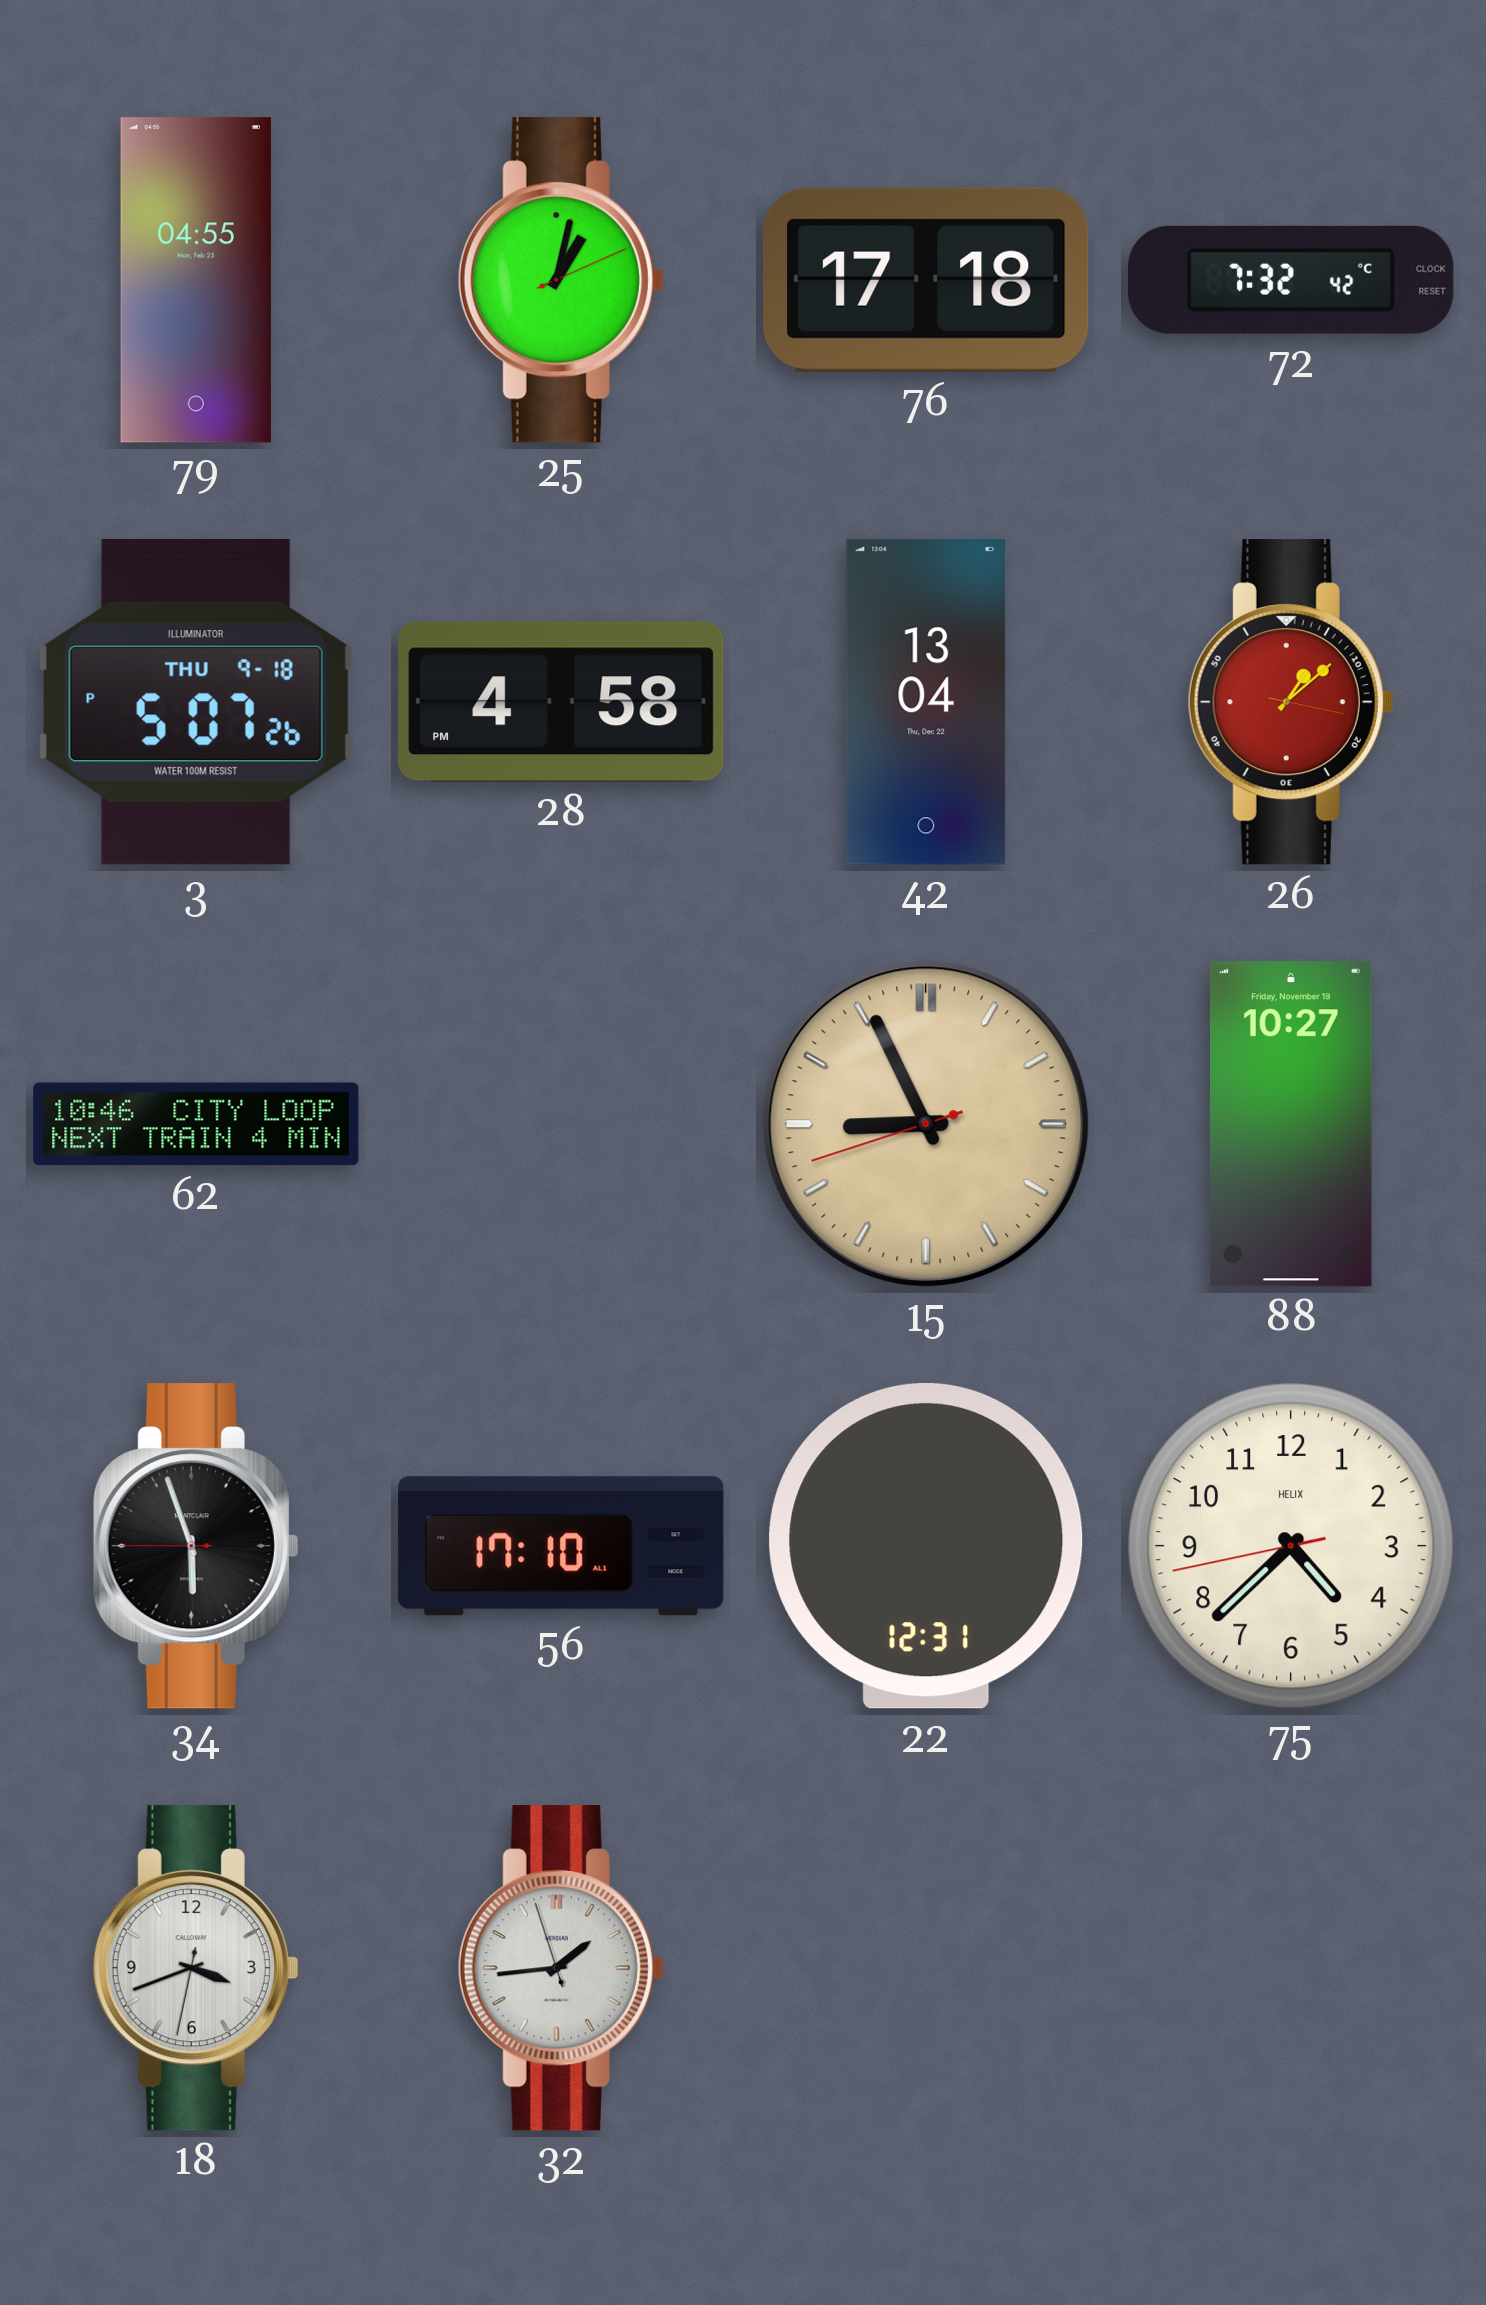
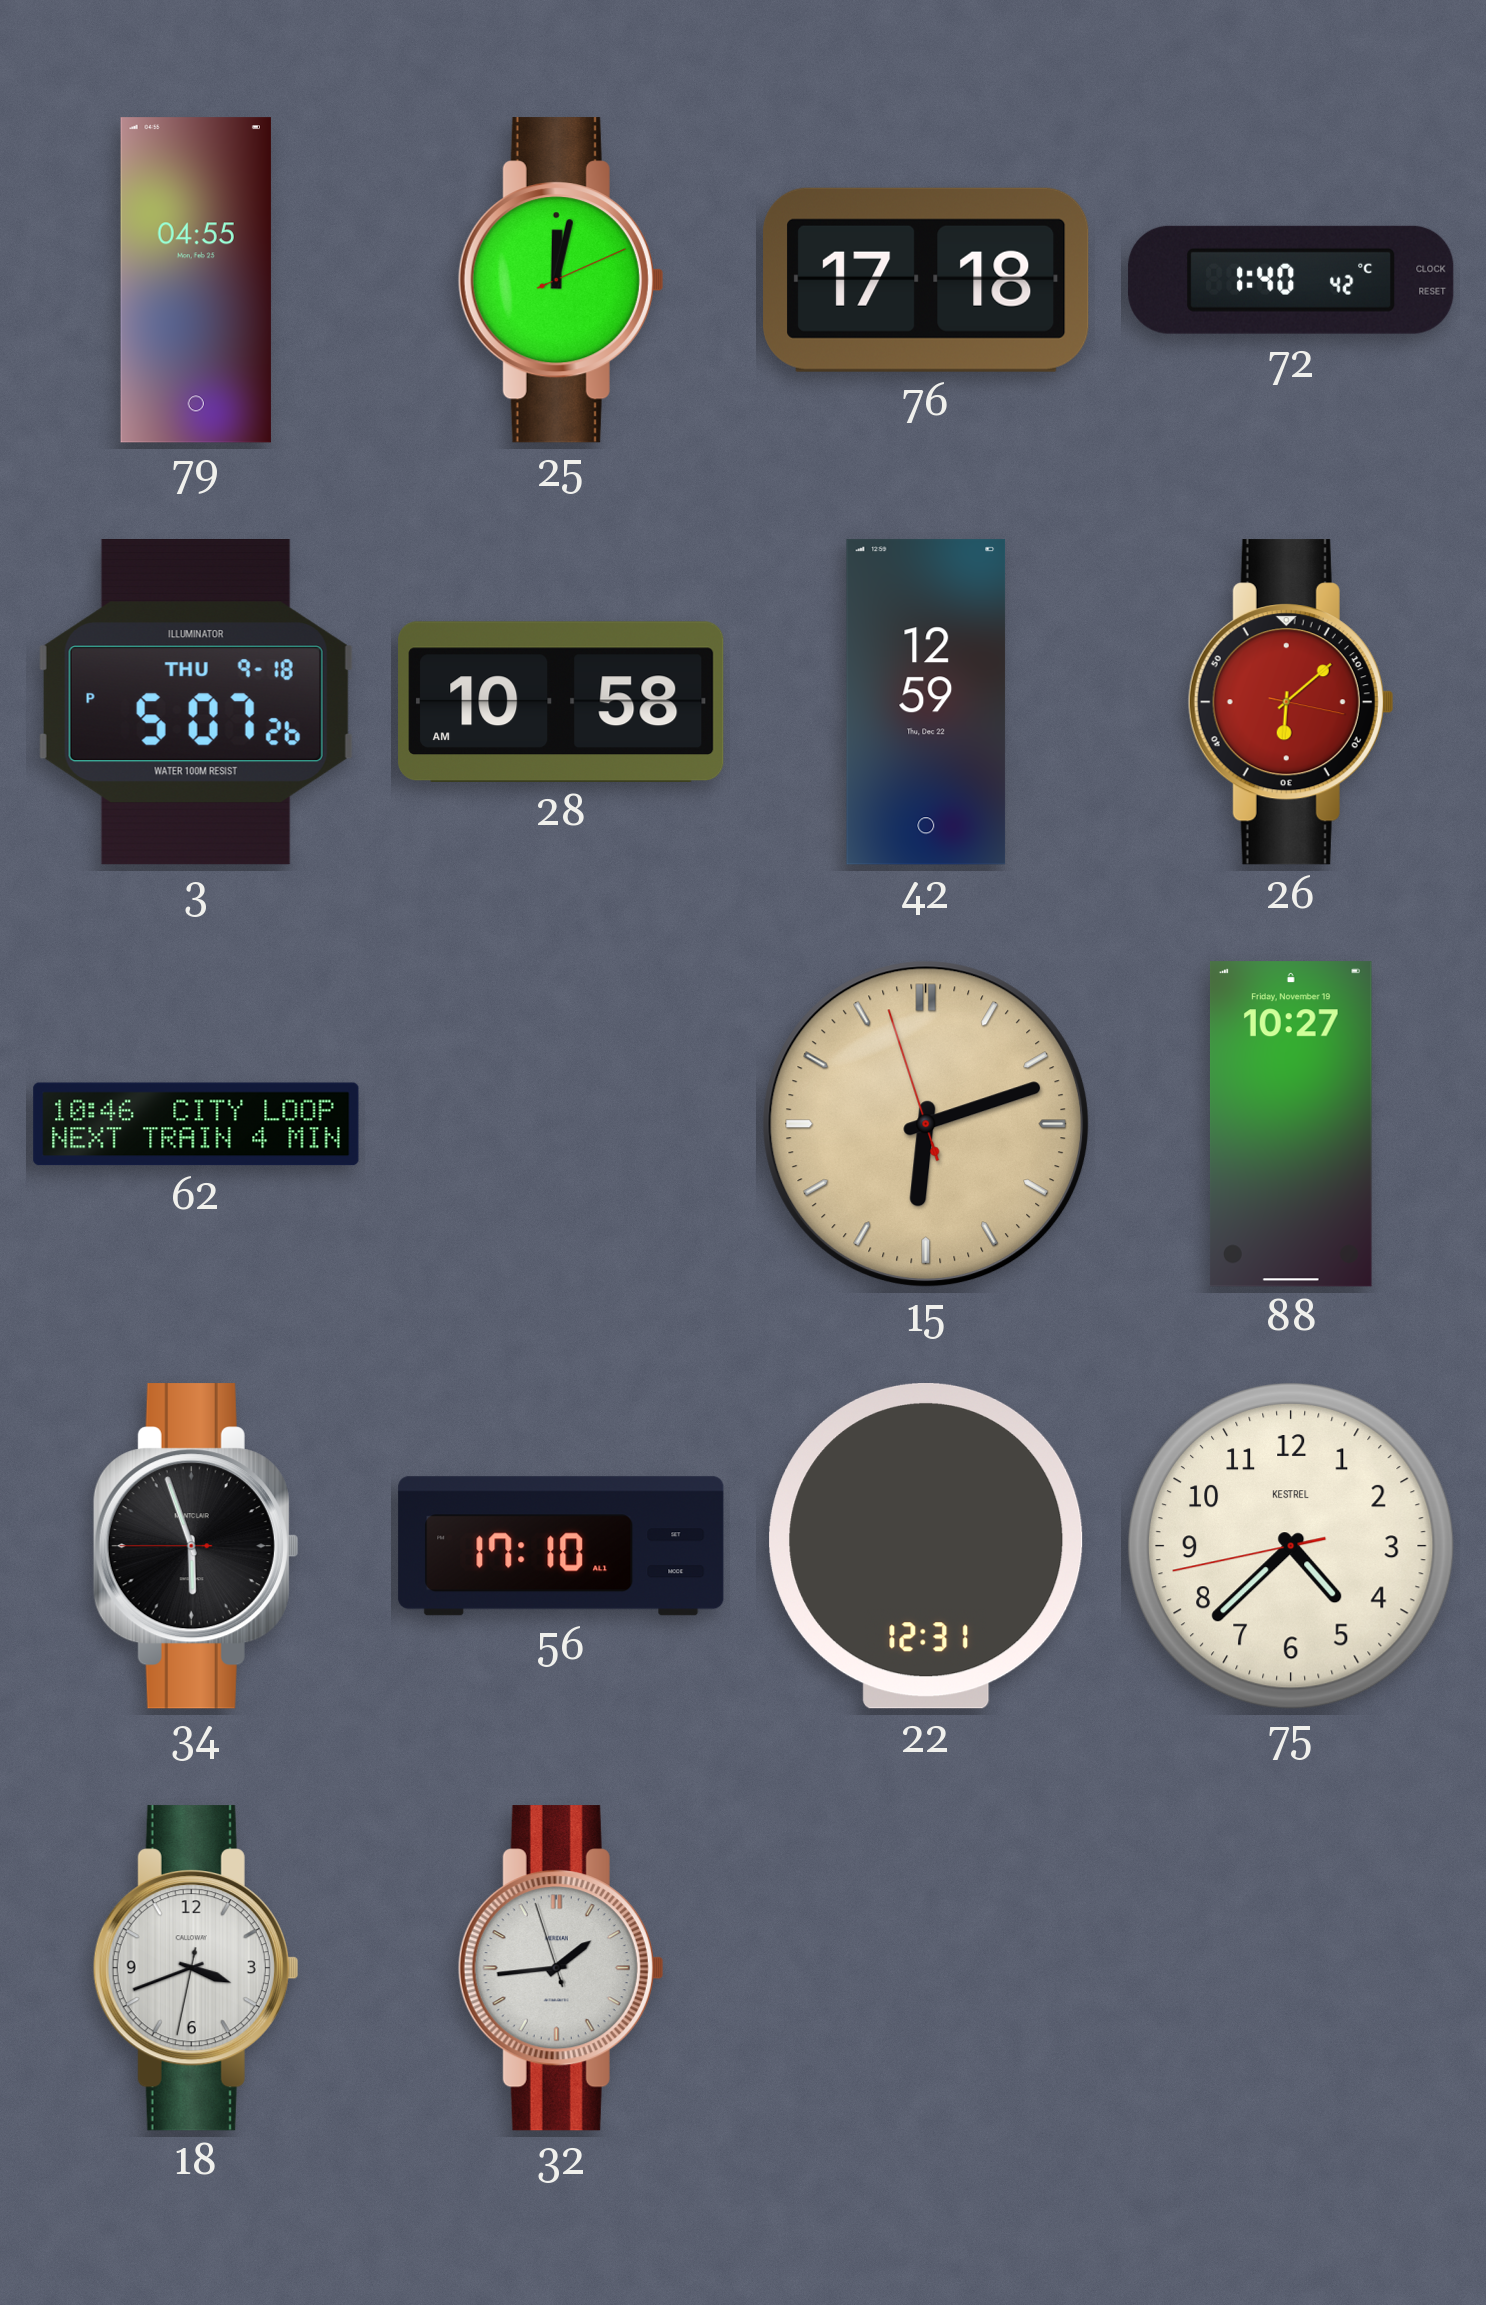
25: 1:02 -> 12:02 (561, 280)
72: 7:32 -> 1:40 (1291, 280)
28: 4:58 -> 10:58 (561, 702)
42: 13:04 -> 12:59 (926, 702)
26: 1:08 -> 6:08 (1291, 702)
15: 8:55 -> 6:11 (926, 1124)
75 brand: HELIX -> KESTREL (1291, 1546)
